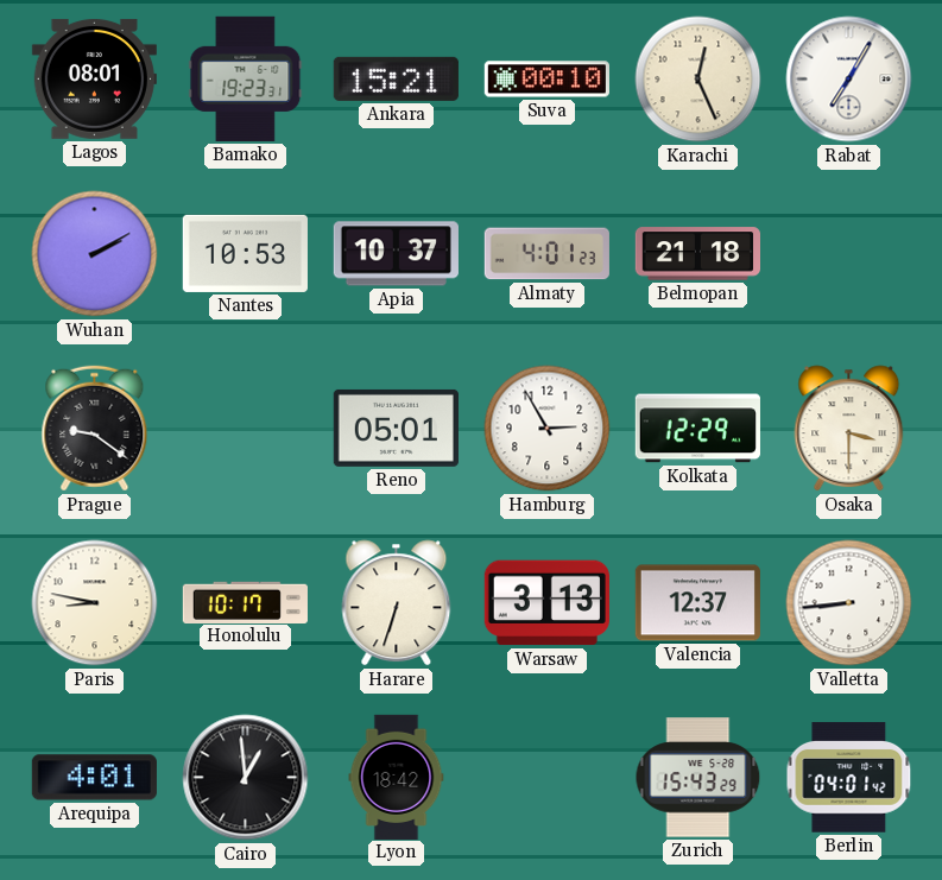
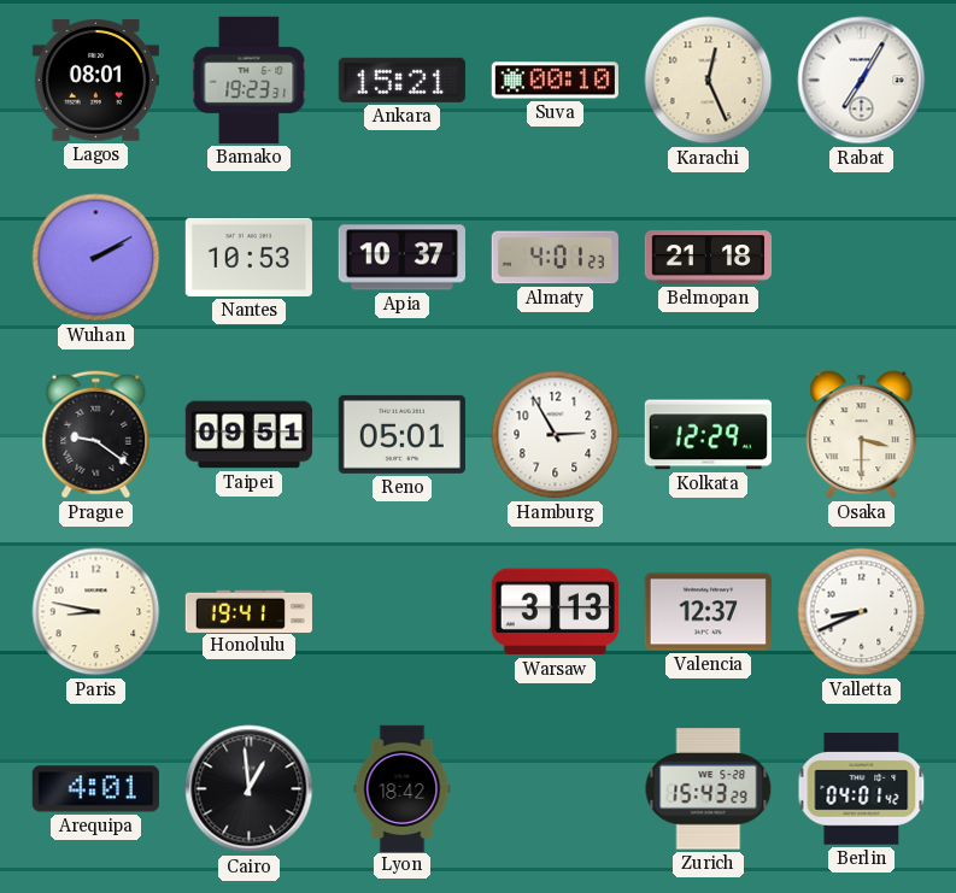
Taipei: none -> 09:51 (248, 435)
Honolulu: 10:17 -> 19:41 (248, 611)
Harare: 6:33 -> none (397, 603)
Valletta: 8:44 -> 8:41 (862, 612)
